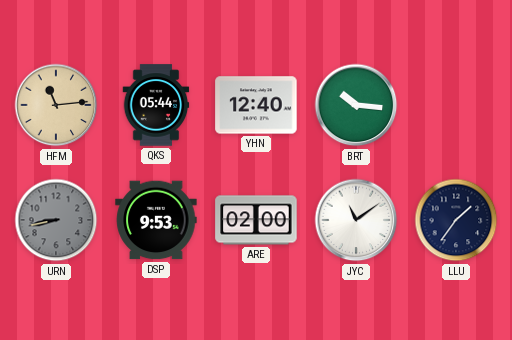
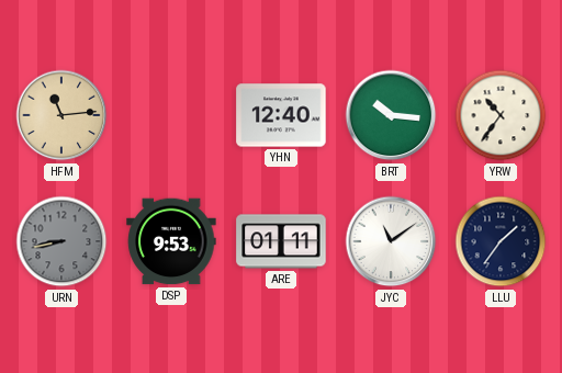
QKS: 05:44 -> none (156, 105)
YRW: none -> 10:36 (501, 115)
ARE: 02:00 -> 01:11 (281, 241)
